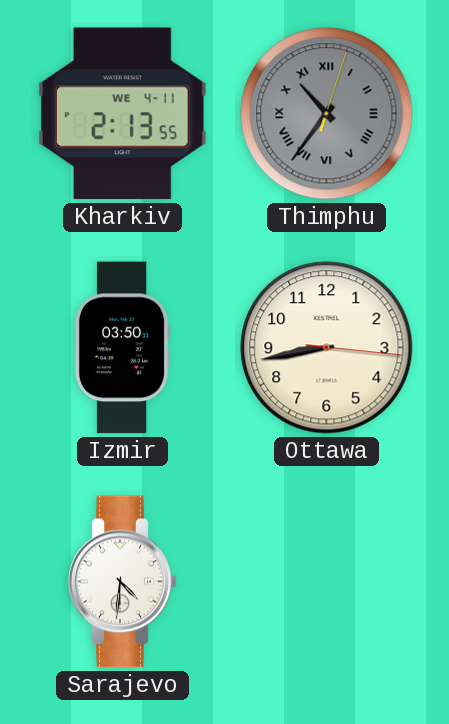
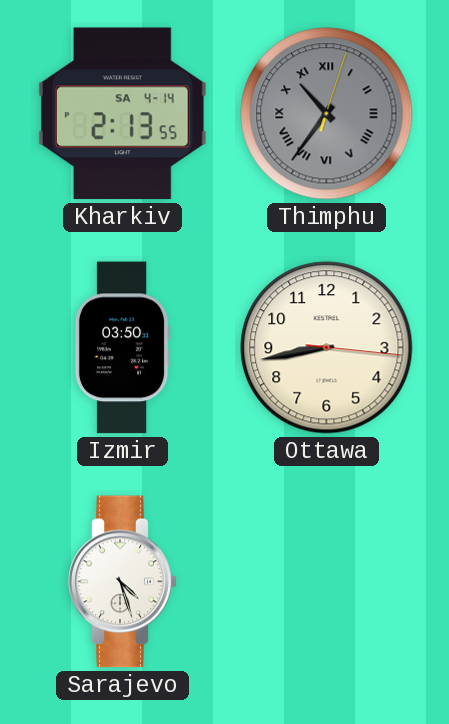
Kharkiv date: WE 4-11 -> SA 4-14 (122, 114)
Sarajevo: 4:31 -> 4:27 (123, 582)
